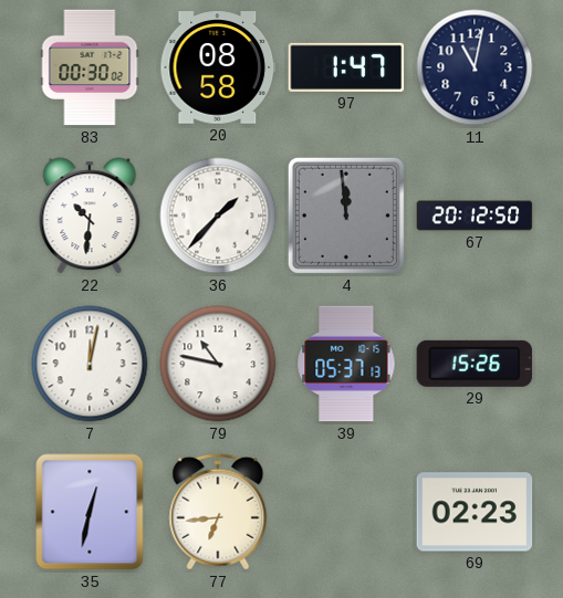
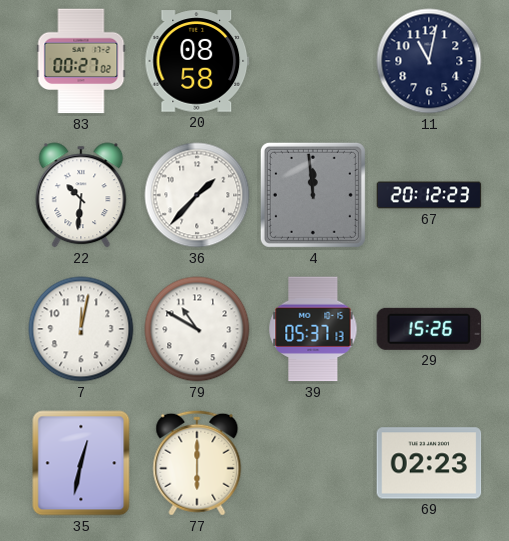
83: 00:30 -> 00:27 (81, 61)
97: 1:47 -> none (346, 67)
67: 20:12:50 -> 20:12:23 (429, 195)
79: 10:47 -> 10:50 (197, 329)
77: 6:44 -> 6:00 (197, 463)
